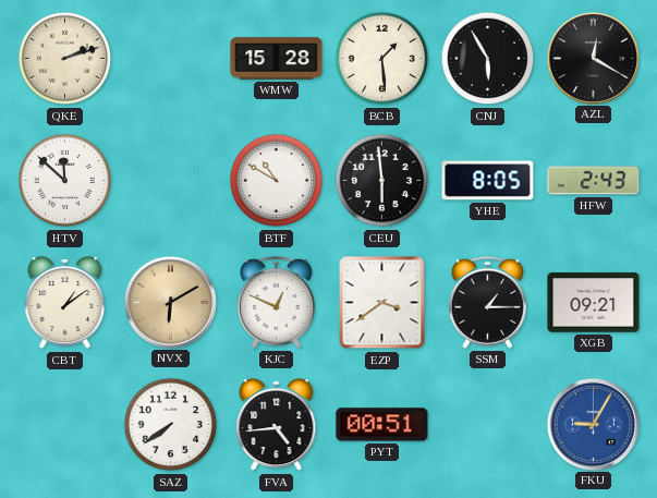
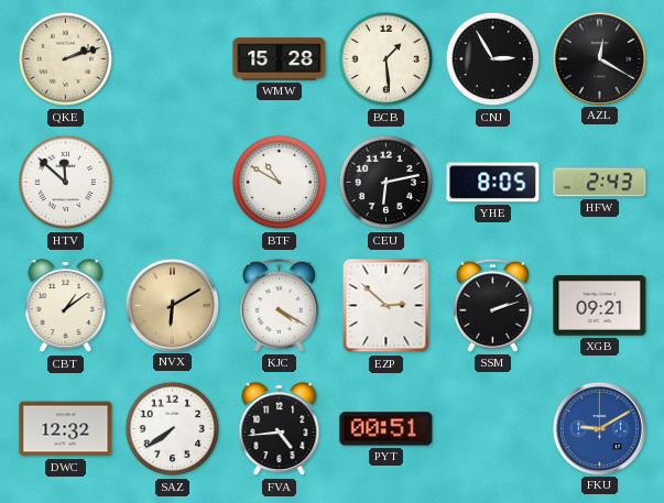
CNJ: 5:55 -> 2:55 (493, 59)
CEU: 5:59 -> 6:13 (387, 183)
KJC: 12:49 -> 4:20 (279, 305)
EZP: 3:39 -> 2:52 (387, 306)
SSM: 1:15 -> 2:12 (492, 305)
DWC: none -> 12:32 (66, 429)
FKU: 9:05 -> 9:10 (599, 428)
